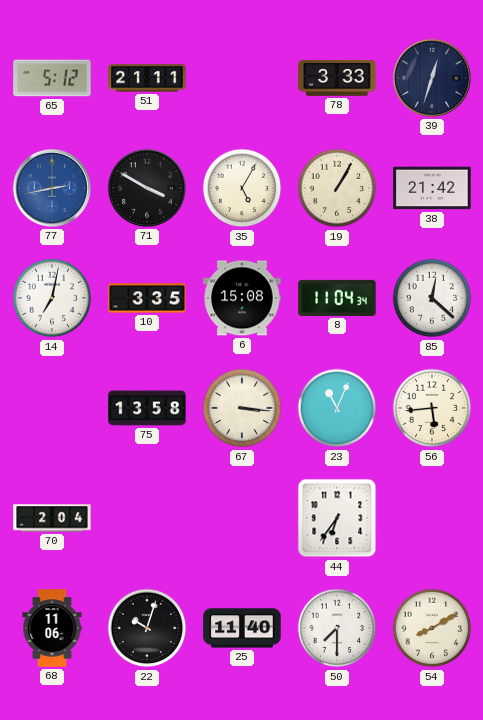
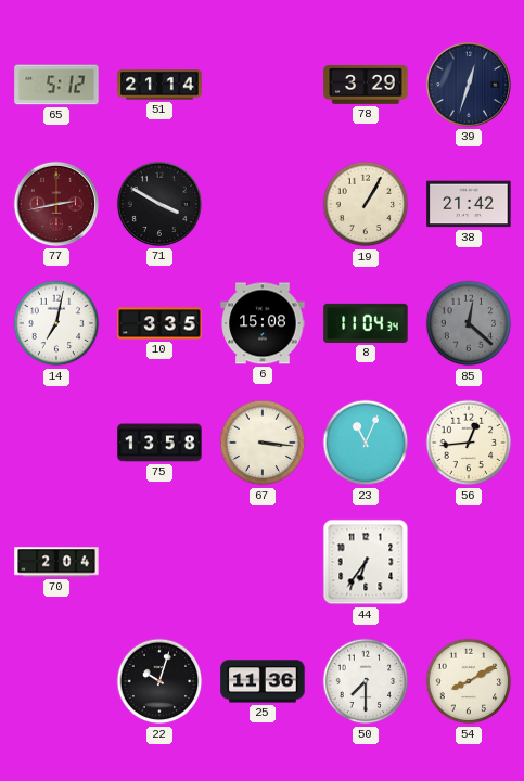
51: 21:11 -> 21:14 (159, 85)
78: 3:33 -> 3:29 (366, 85)
77 dial: blue -> burgundy (56, 204)
35: 5:05 -> none (242, 188)
85 dial: white -> grey (469, 323)
56: 5:44 -> 12:44 (469, 443)
68: 11:06 -> none (52, 628)
25: 11:40 -> 11:36 (263, 681)
